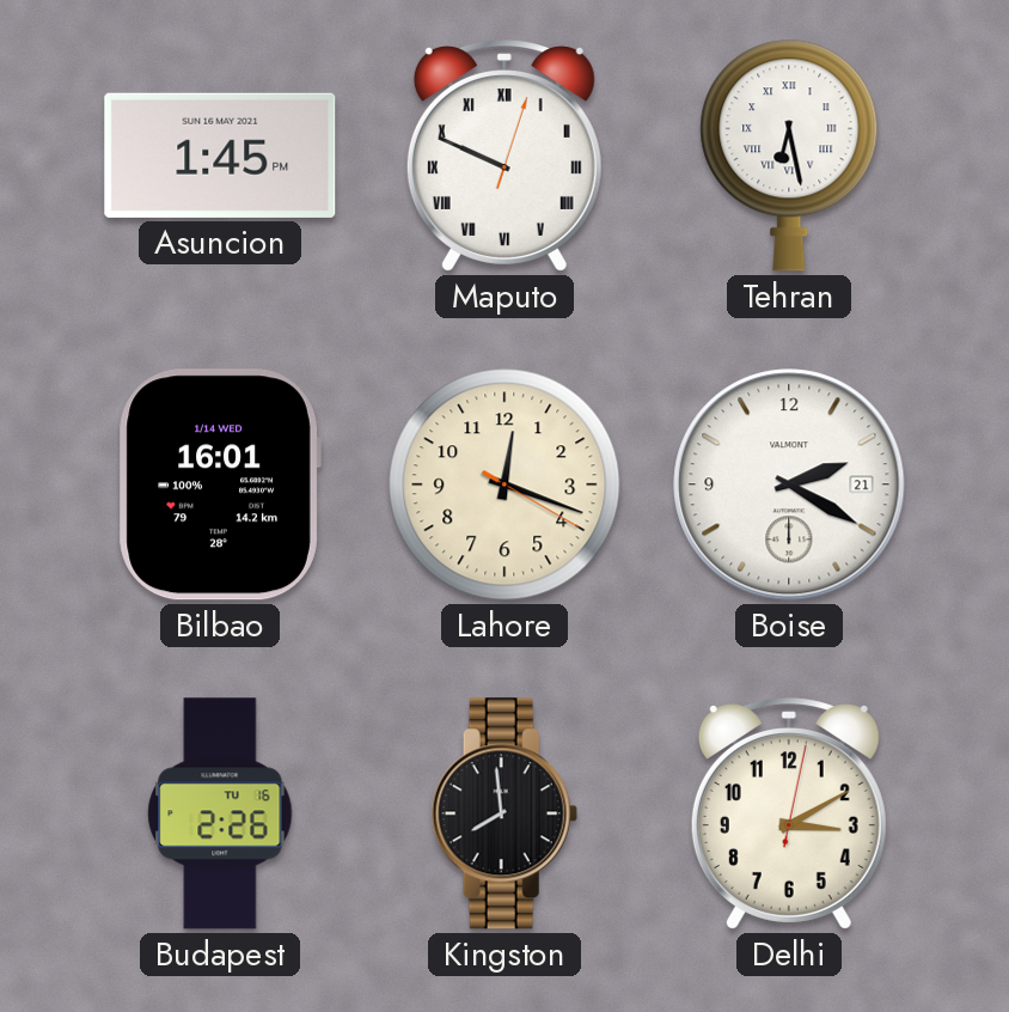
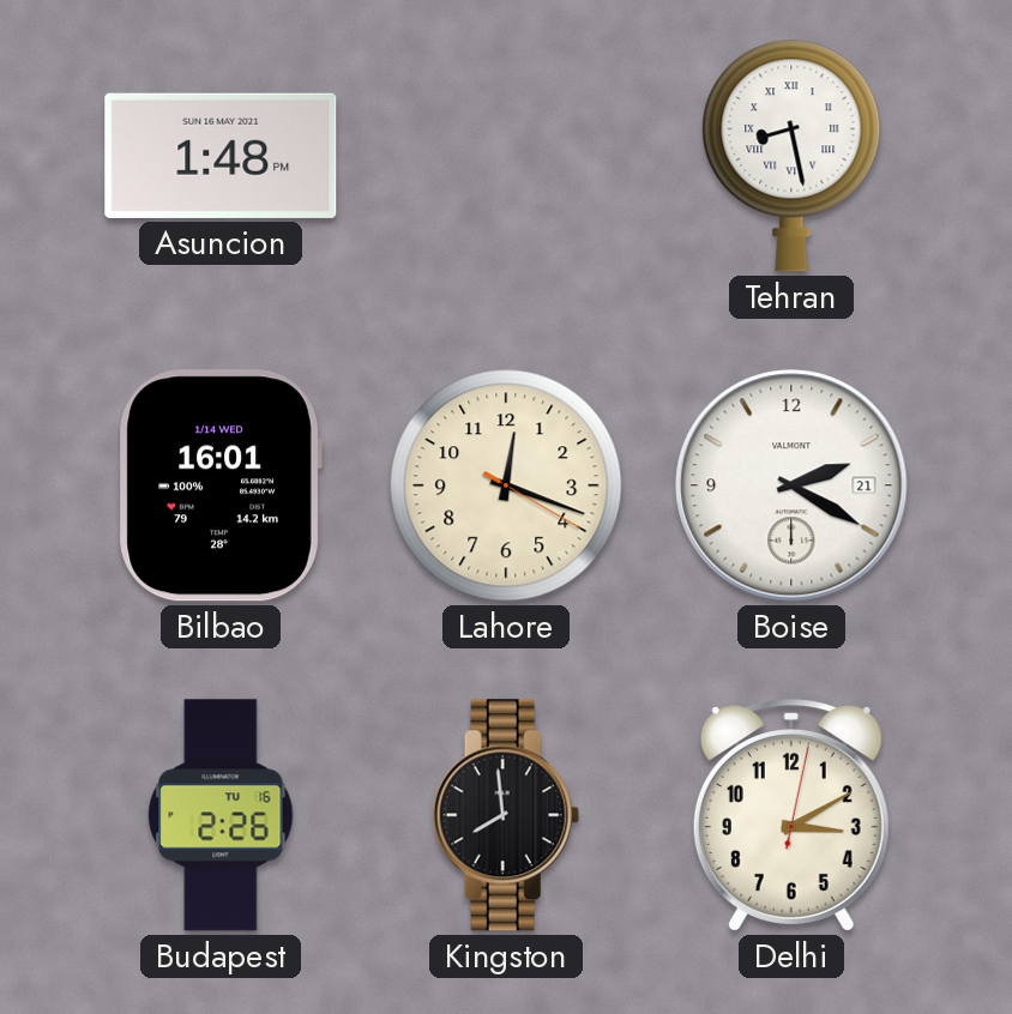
Asuncion: 1:45 -> 1:48 (221, 156)
Maputo: 9:49 -> none (504, 156)
Tehran: 6:28 -> 8:28 (791, 156)
